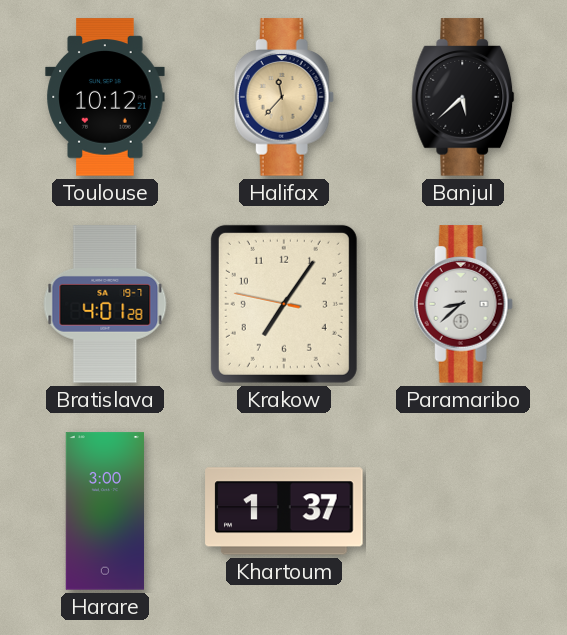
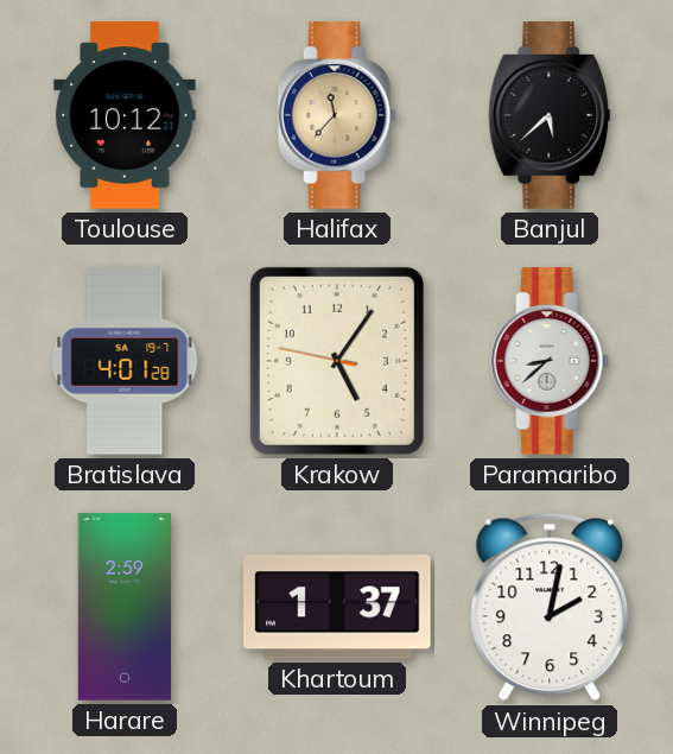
Krakow: 7:05 -> 5:05 (337, 361)
Harare: 3:00 -> 2:59 (123, 607)
Winnipeg: none -> 2:02 (550, 607)
